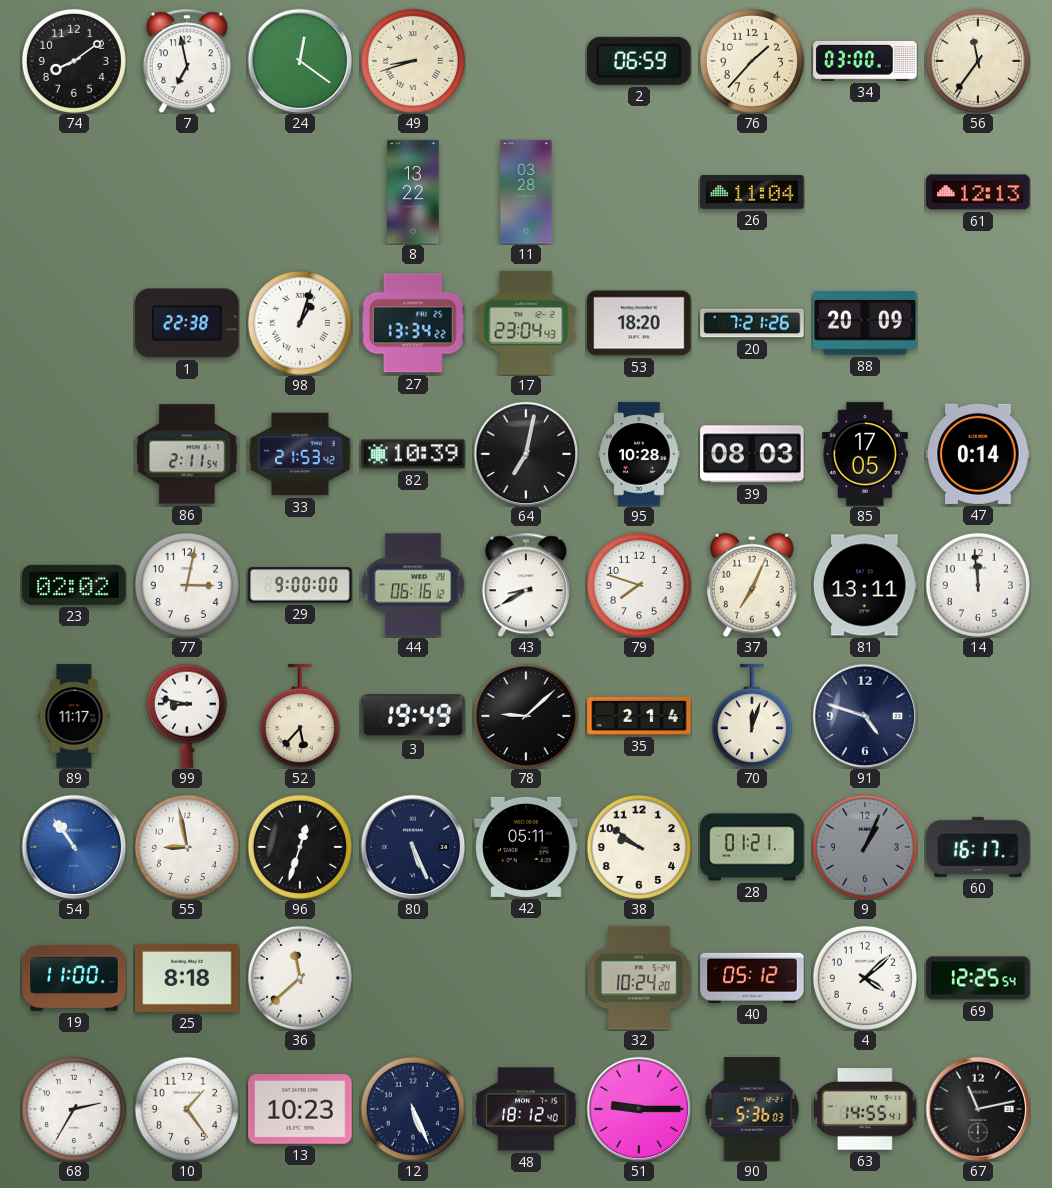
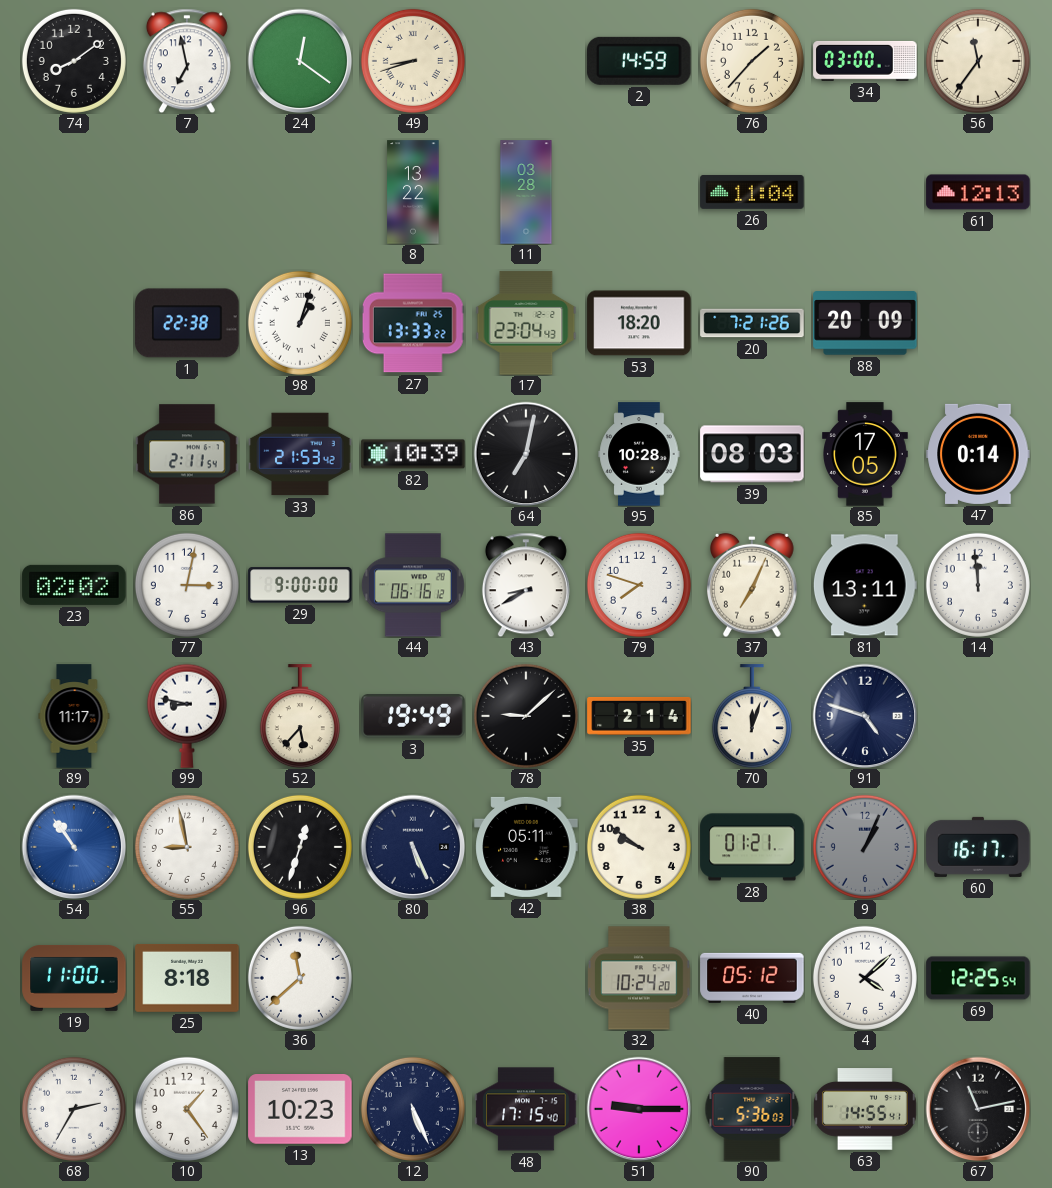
2: 06:59 -> 14:59 (639, 61)
27: 13:34 -> 13:33 (413, 323)
48: 18:12 -> 17:15 (526, 1109)
